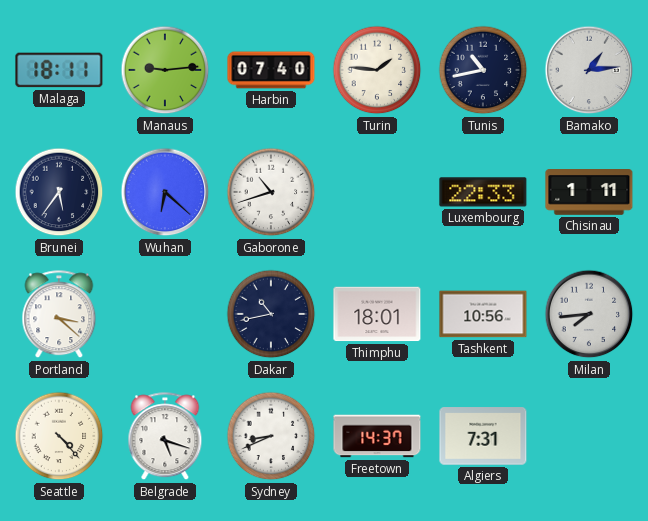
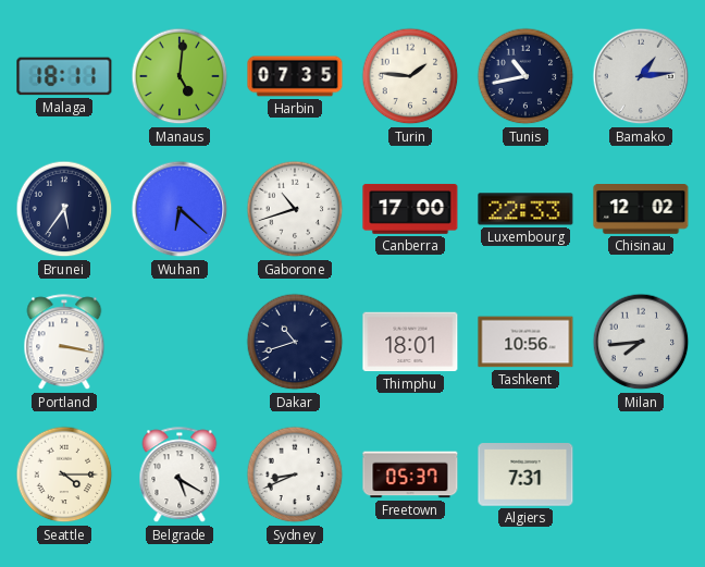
Manaus: 9:14 -> 5:01 (180, 76)
Harbin: 07:40 -> 07:35 (295, 76)
Canberra: none -> 17:00 (410, 209)
Chisinau: 1:11 -> 12:02 (641, 210)
Portland: 3:22 -> 3:17 (64, 343)
Dakar: 10:43 -> 10:42 (295, 342)
Seattle: 4:23 -> 4:15 (64, 474)
Belgrade: 5:18 -> 5:20 (180, 476)
Freetown: 14:37 -> 05:37 (410, 474)
